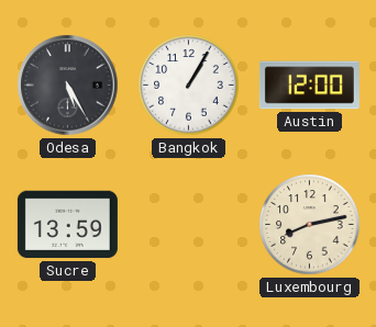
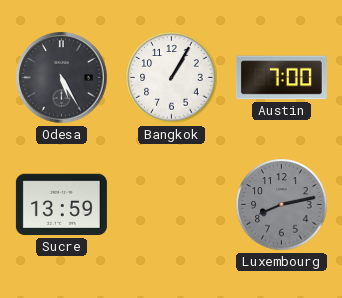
Austin: 12:00 -> 7:00 (281, 78)
Luxembourg dial: cream -> grey (282, 205)
